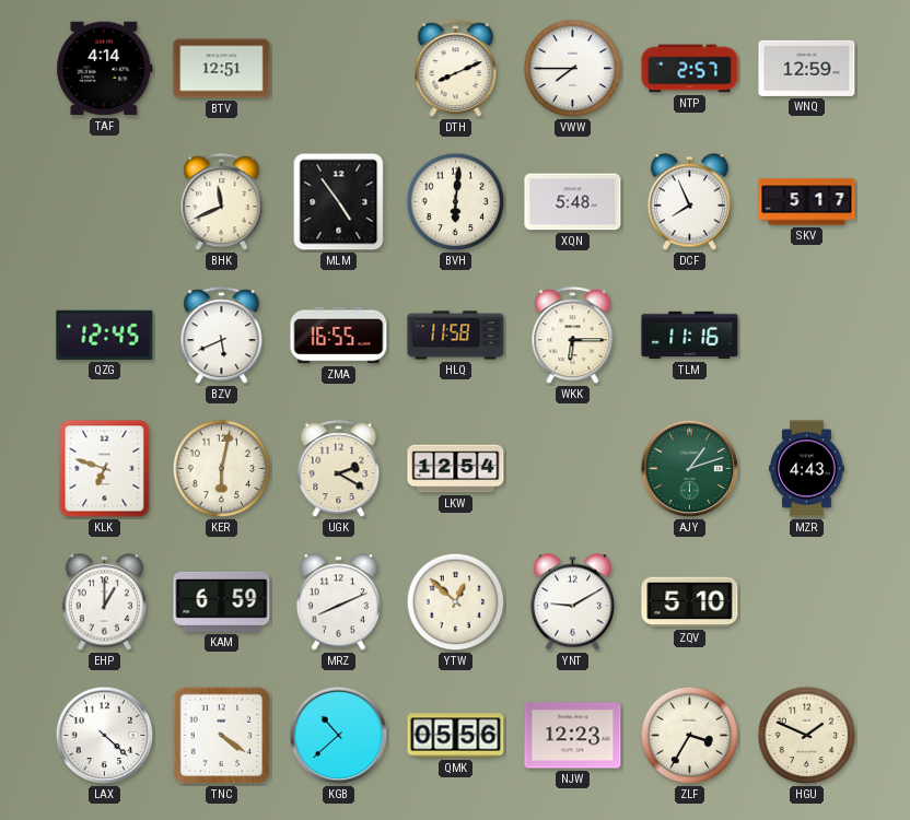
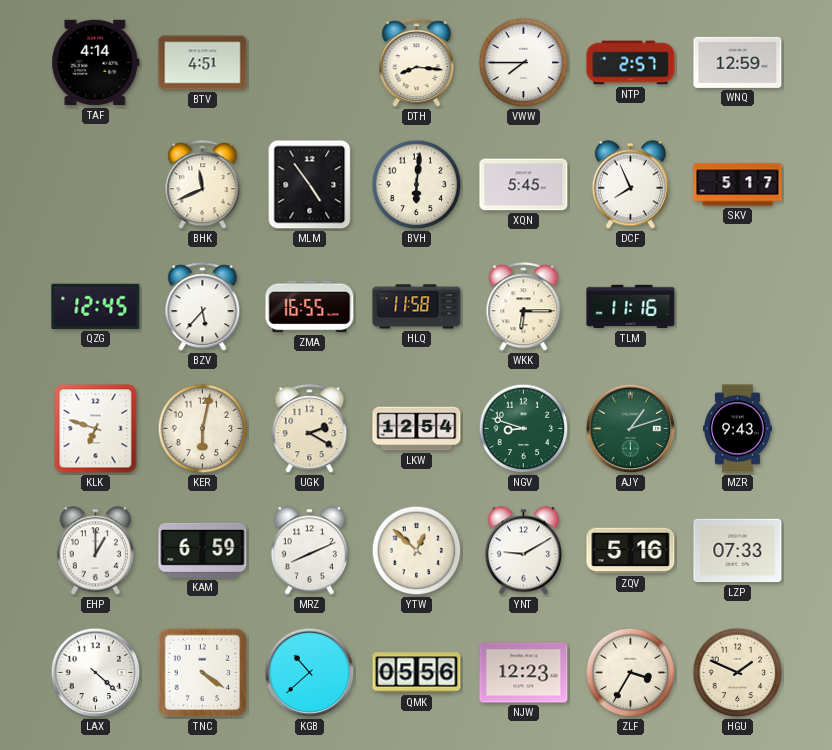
BTV: 12:51 -> 4:51 (203, 63)
DTH: 8:11 -> 8:16 (417, 63)
XQN: 5:48 -> 5:45 (524, 185)
BZV: 5:41 -> 5:37 (203, 307)
NGV: none -> 8:48 (524, 429)
MZR: 4:43 -> 9:43 (738, 429)
ZQV: 5:10 -> 5:16 (631, 551)
LZP: none -> 07:33 (738, 551)
